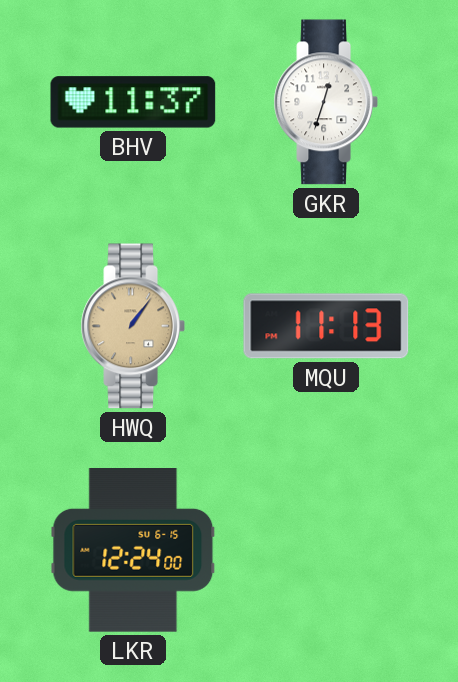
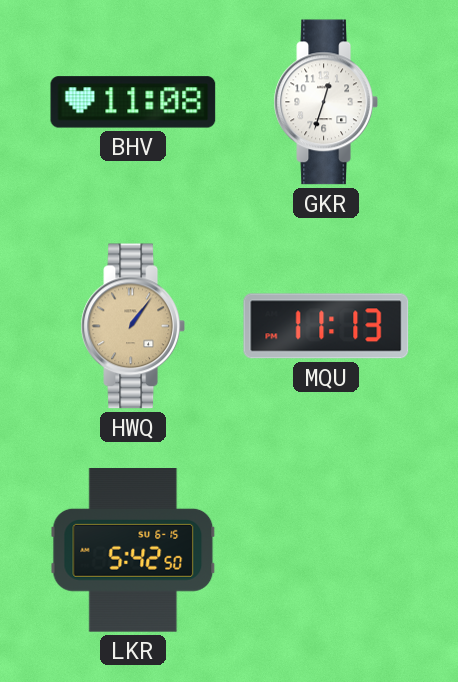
BHV: 11:37 -> 11:08 (133, 102)
LKR: 12:24 -> 5:42 (133, 551)
